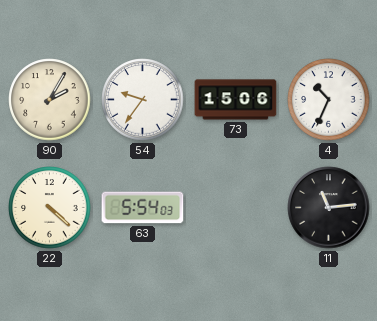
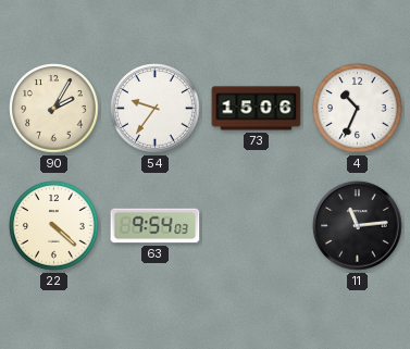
63: 5:54 -> 9:54 (156, 226)
